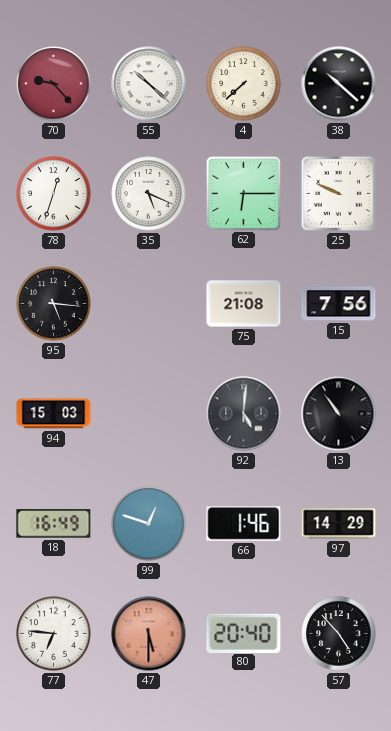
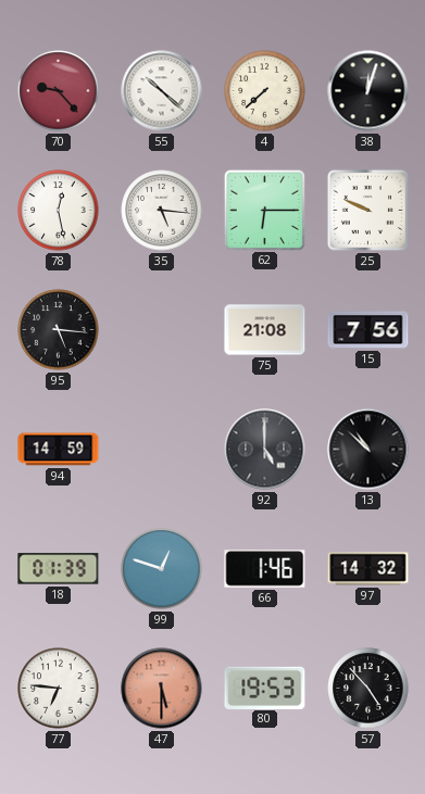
38: 10:22 -> 12:03 (368, 91)
78: 12:33 -> 12:28 (59, 211)
35: 5:19 -> 5:16 (162, 211)
94: 15:03 -> 14:59 (59, 450)
92: 5:01 -> 5:00 (265, 450)
13: 10:54 -> 10:52 (368, 450)
18: 16:49 -> 01:39 (59, 569)
97: 14:29 -> 14:32 (368, 569)
80: 20:40 -> 19:53 (265, 688)
